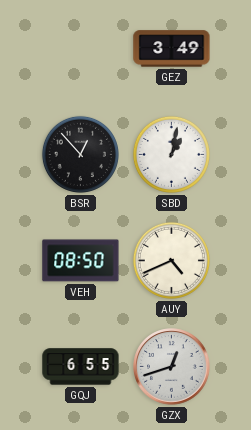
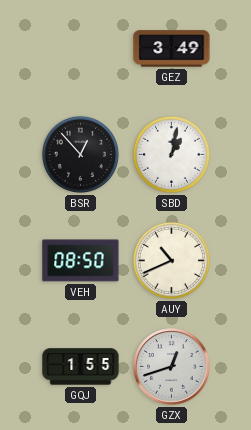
AUY: 4:41 -> 10:41 (171, 260)
GQJ: 6:55 -> 1:55 (81, 367)
